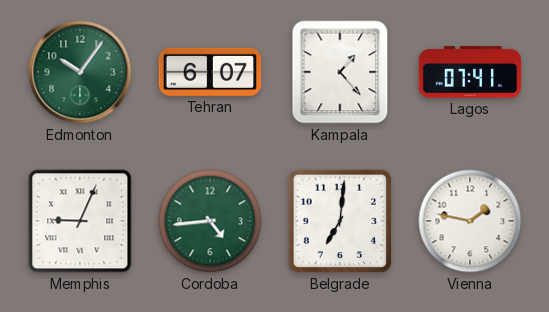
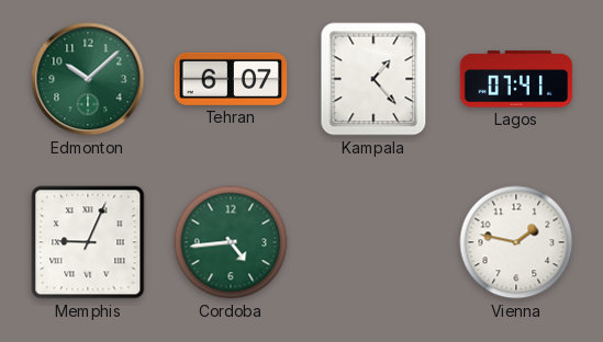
Edmonton: 10:06 -> 10:08 (88, 79)
Belgrade: 7:01 -> none (340, 221)
